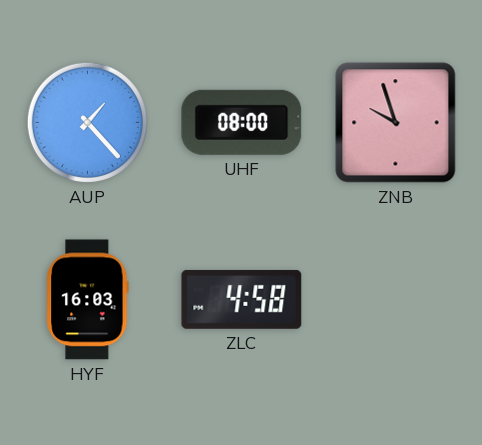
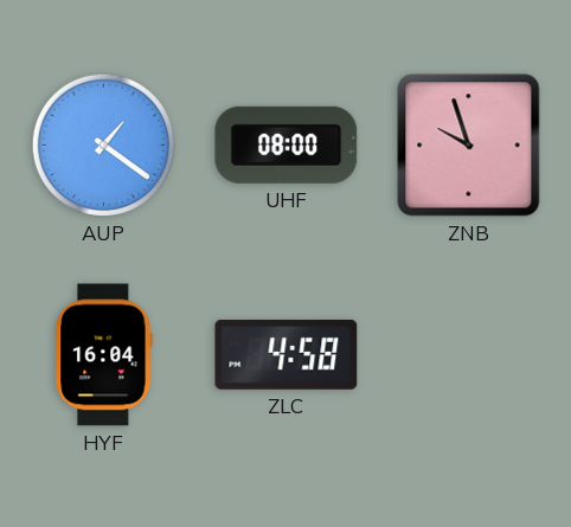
AUP: 1:23 -> 1:21 (103, 144)
HYF: 16:03 -> 16:04 (104, 355)
